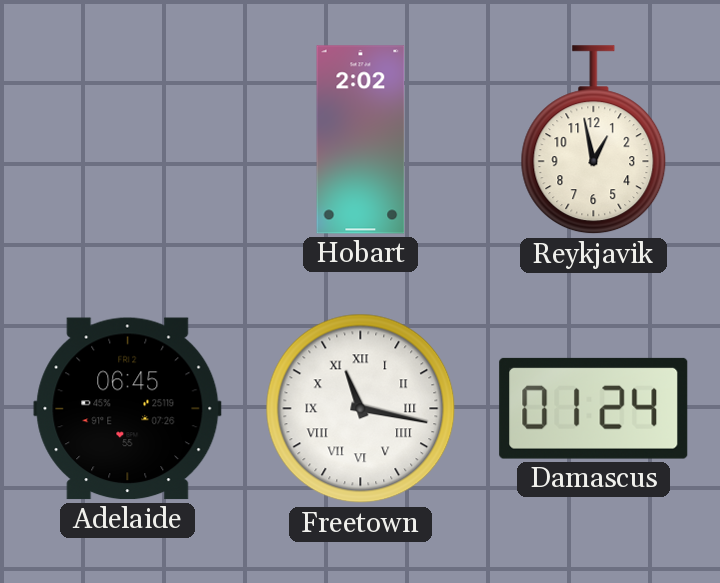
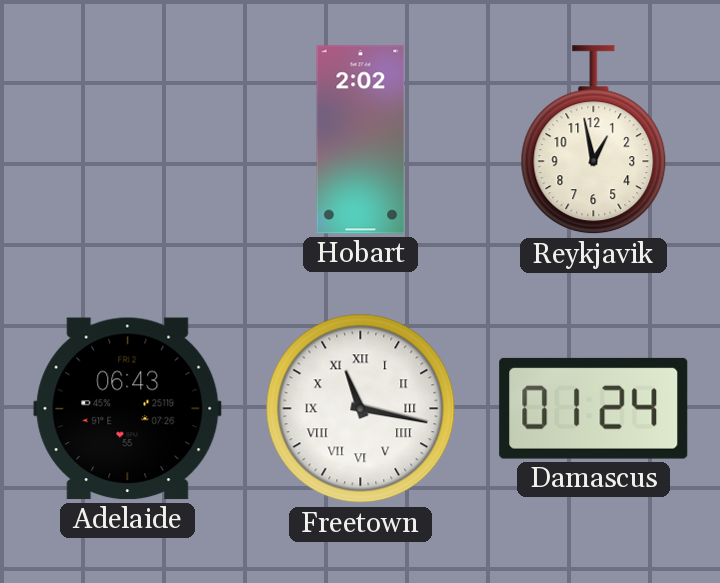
Adelaide: 06:45 -> 06:43 (128, 409)
